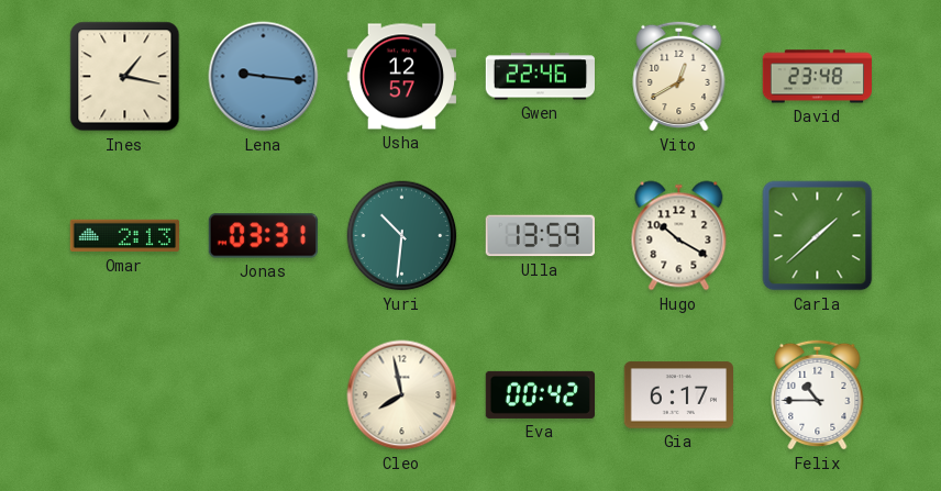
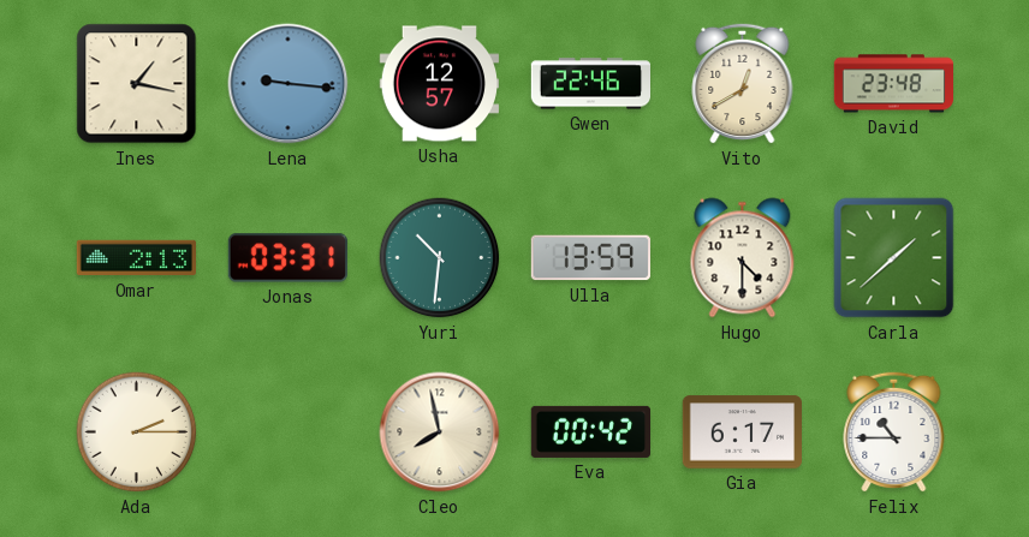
Hugo: 10:20 -> 4:30 (743, 258)
Ada: none -> 2:15 (137, 432)
